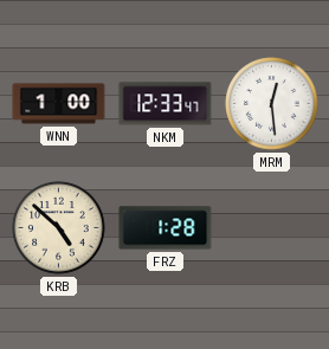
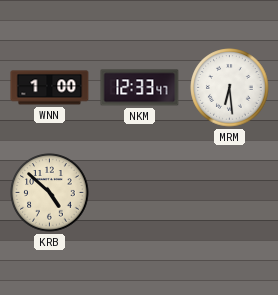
MRM: 12:29 -> 6:29 (230, 88)
FRZ: 1:28 -> none (166, 228)
